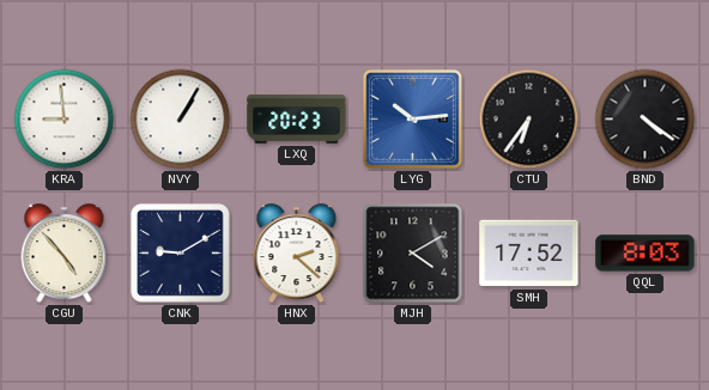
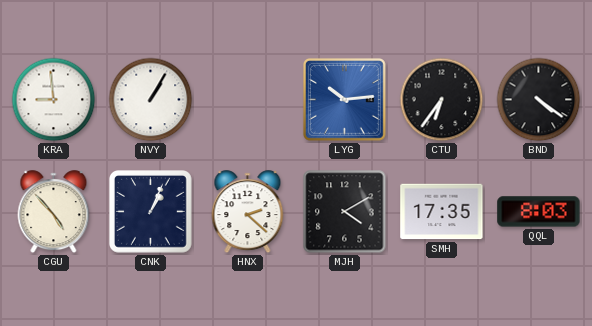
LXQ: 20:23 -> none (297, 120)
CNK: 9:10 -> 1:04 (151, 212)
SMH: 17:52 -> 17:35 (442, 212)
